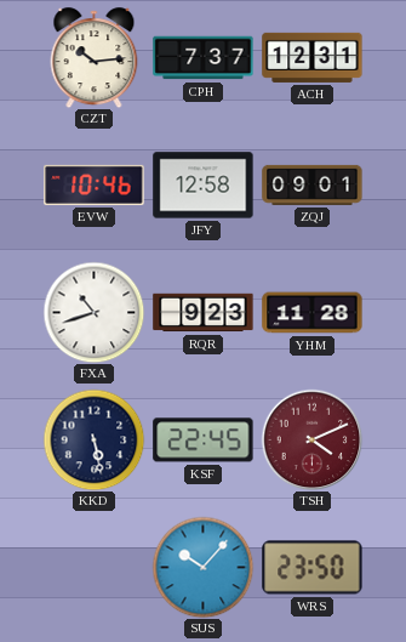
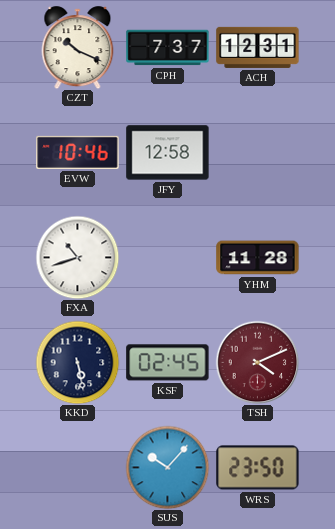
CZT: 10:14 -> 10:19 (78, 48)
ZQJ: 09:01 -> none (313, 184)
RQR: 9:23 -> none (204, 313)
KSF: 22:45 -> 02:45 (168, 363)
